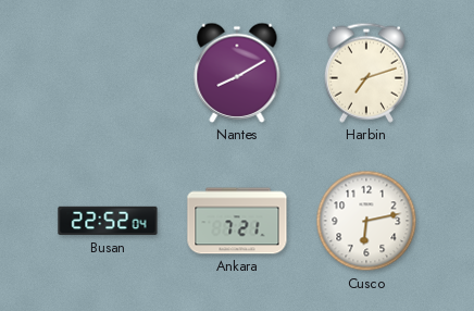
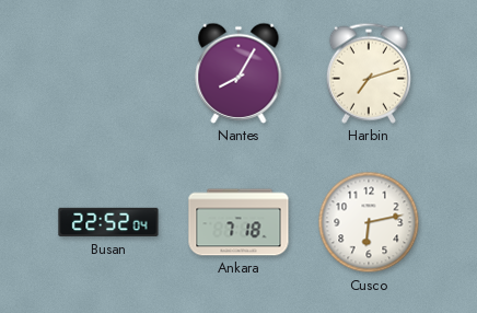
Nantes: 8:10 -> 8:05 (238, 73)
Ankara: 7:21 -> 7:18 (238, 222)
